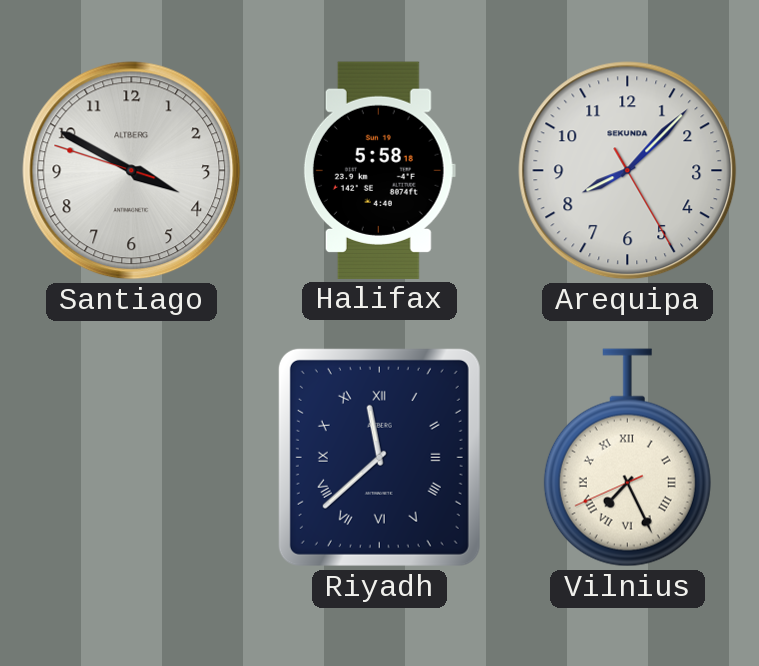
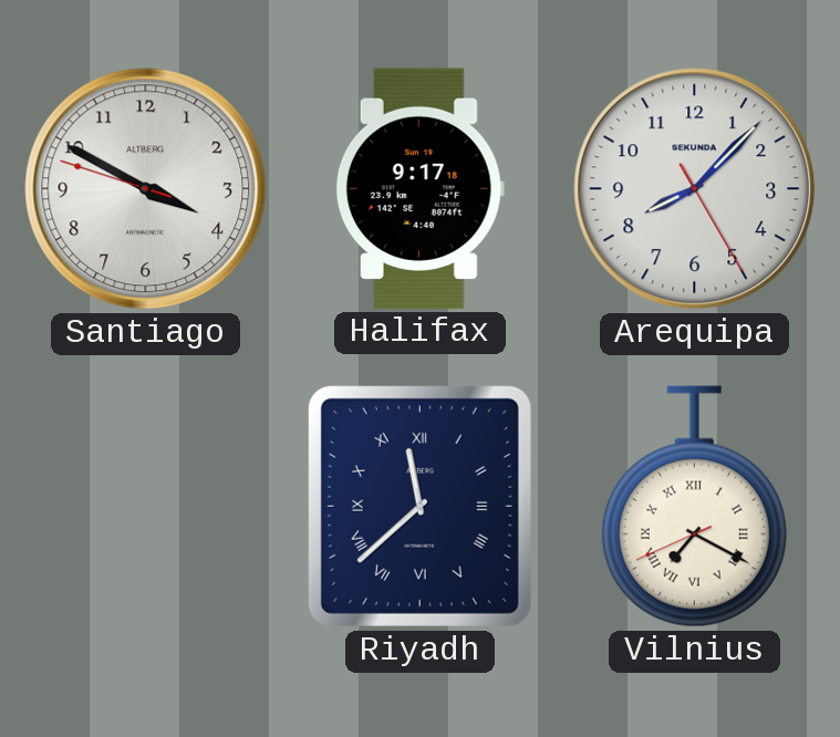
Halifax: 5:58 -> 9:17 (419, 188)
Vilnius: 7:25 -> 7:19 (694, 507)
